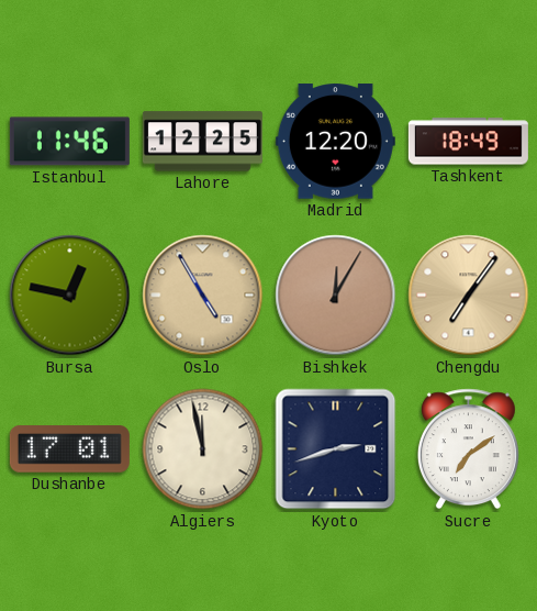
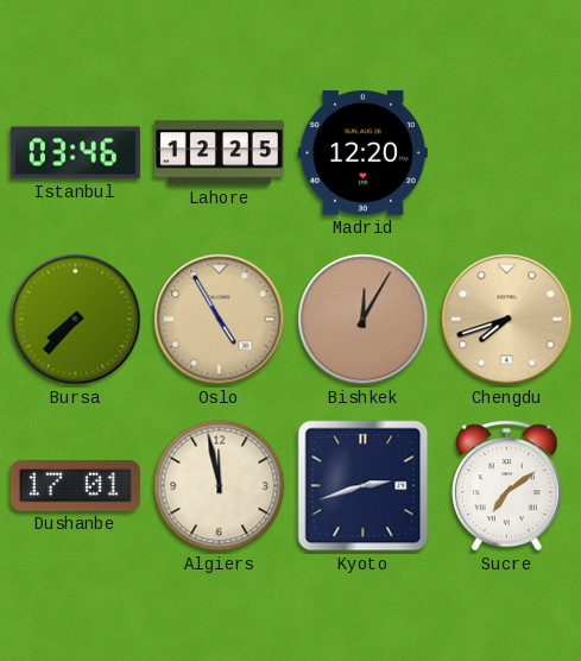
Istanbul: 11:46 -> 03:46 (75, 153)
Tashkent: 18:49 -> none (468, 142)
Bursa: 12:47 -> 7:37 (76, 320)
Chengdu: 7:06 -> 7:42 (507, 320)
